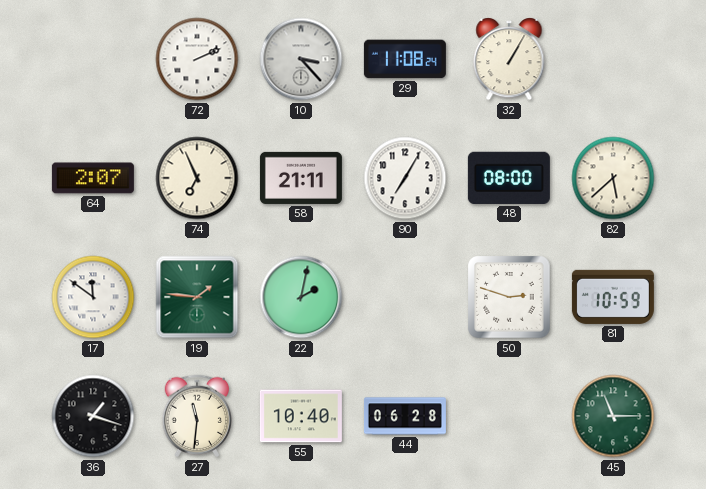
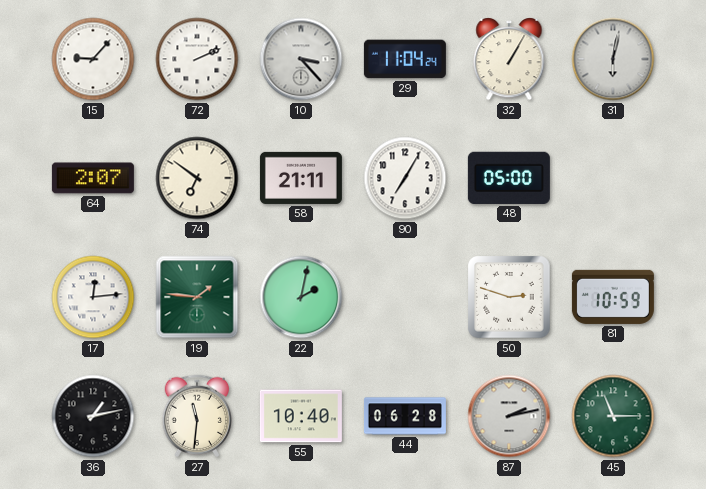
15: none -> 9:07 (93, 59)
29: 11:08 -> 11:04 (405, 59)
31: none -> 6:02 (613, 59)
74: 6:56 -> 6:51 (197, 178)
48: 08:00 -> 05:00 (509, 178)
82: 5:38 -> none (613, 178)
17: 11:51 -> 12:14 (93, 297)
36: 1:18 -> 1:13 (93, 416)
87: none -> 2:13 (509, 416)
